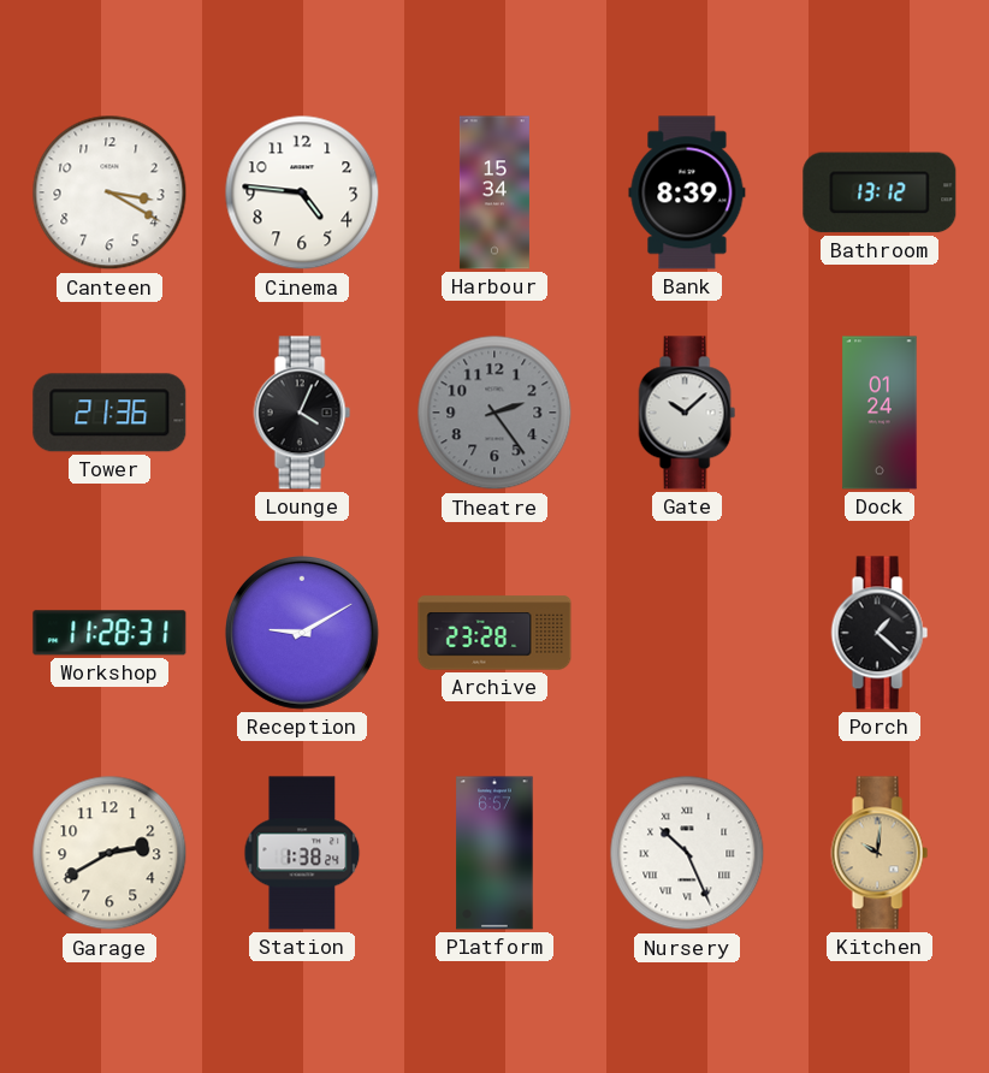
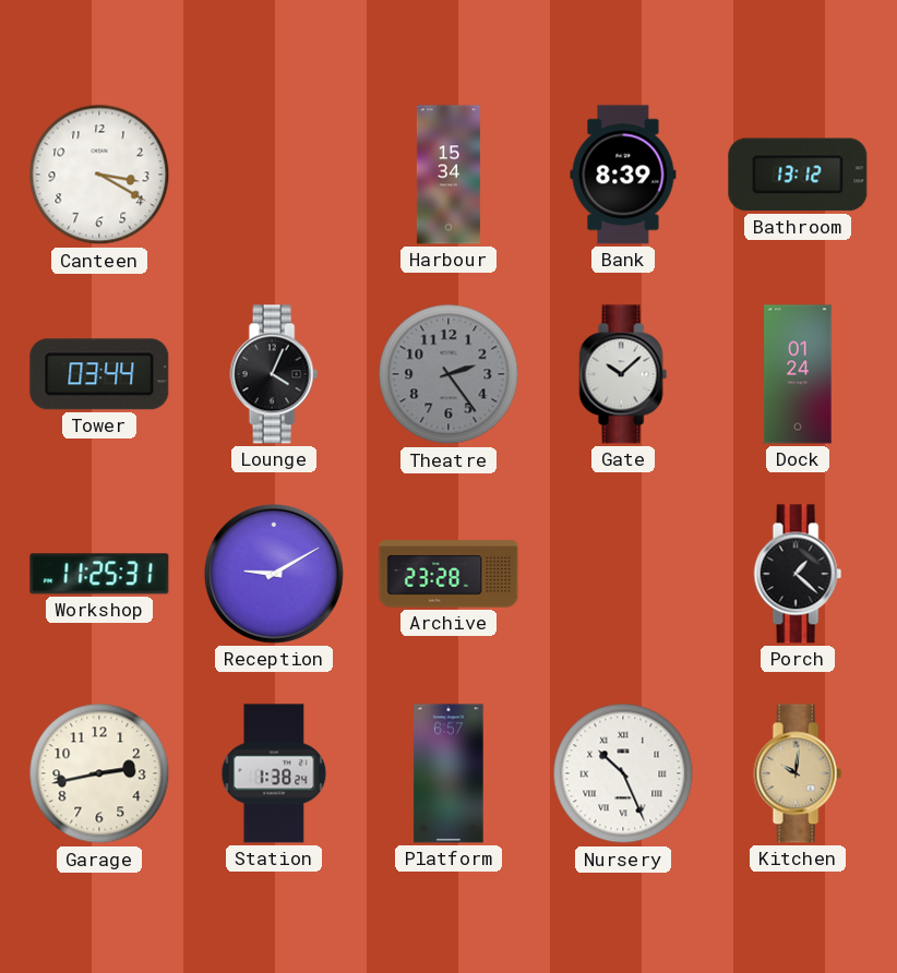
Cinema: 4:46 -> none (302, 192)
Tower: 21:36 -> 03:44 (99, 374)
Workshop: 11:28 -> 11:25 (99, 574)
Garage: 2:40 -> 2:43 (99, 773)
